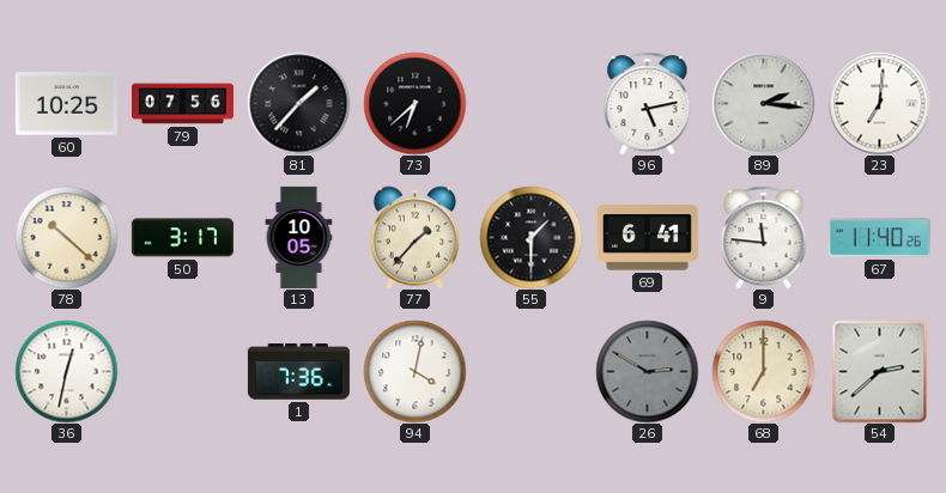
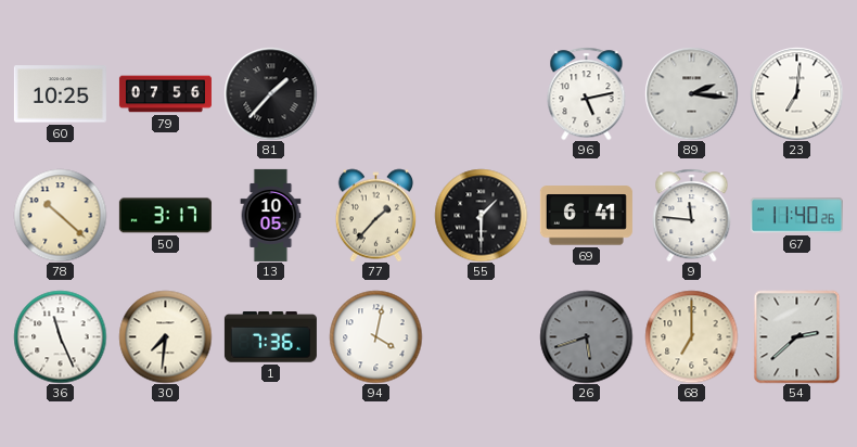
73: 6:38 -> none (414, 103)
36: 12:32 -> 11:26 (60, 336)
30: none -> 7:31 (165, 336)
26: 2:50 -> 5:42 (586, 336)
